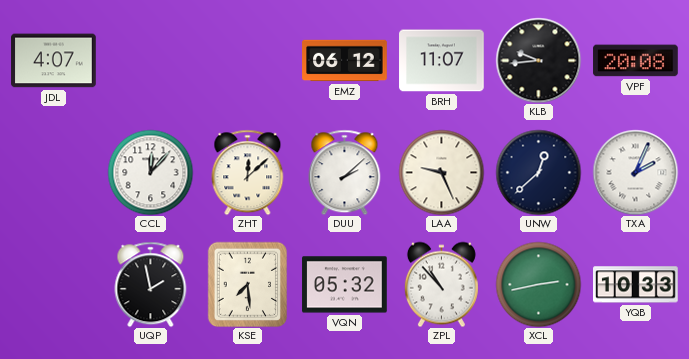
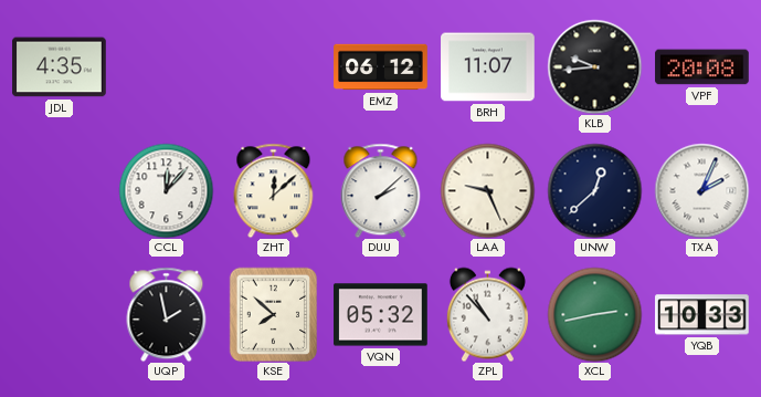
JDL: 4:07 -> 4:35 (60, 67)
KSE: 7:29 -> 7:52 (274, 314)
